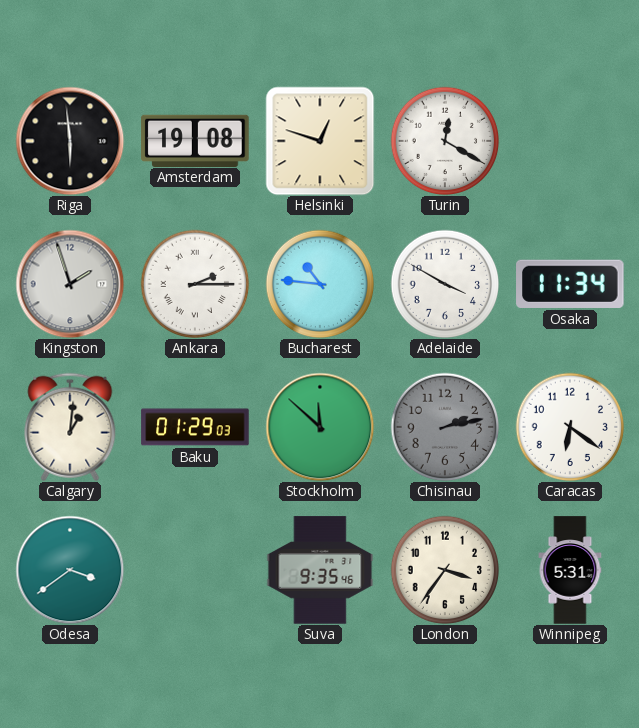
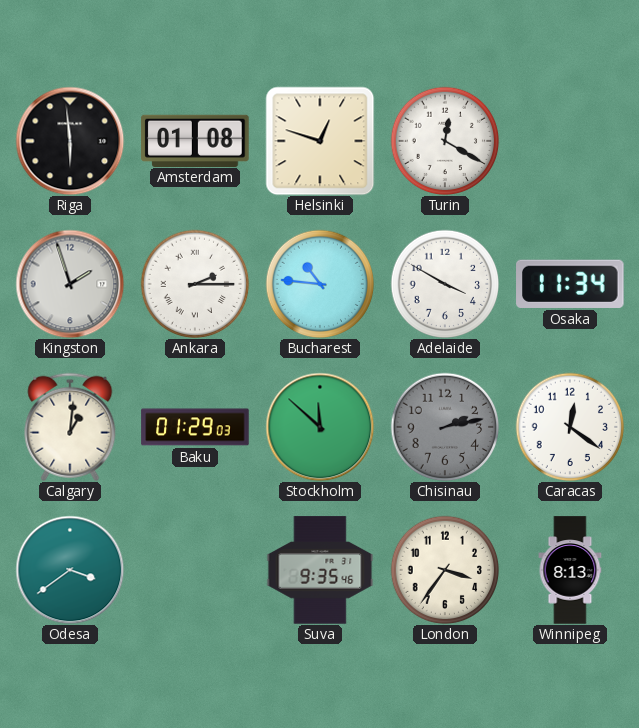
Amsterdam: 19:08 -> 01:08 (195, 140)
Caracas: 6:21 -> 12:21 (570, 427)
Winnipeg: 5:31 -> 8:13 (570, 570)
